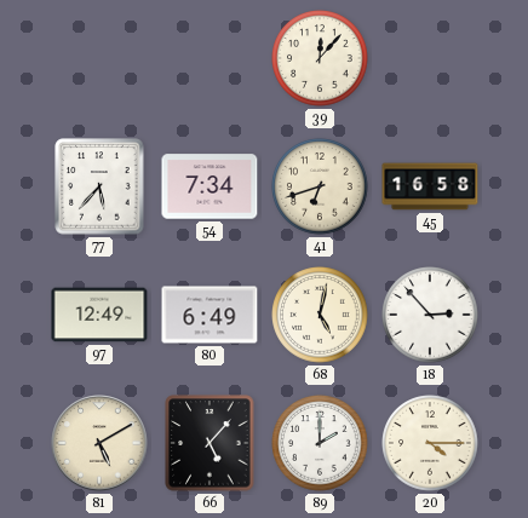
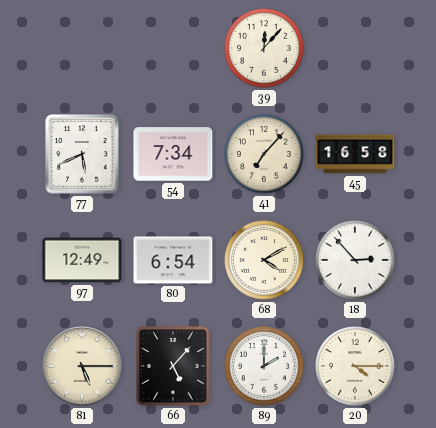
77: 5:37 -> 5:41 (82, 154)
41: 6:42 -> 7:07 (264, 154)
80: 6:49 -> 6:54 (173, 260)
68: 5:02 -> 4:10 (264, 260)
81: 5:10 -> 5:15 (82, 366)
